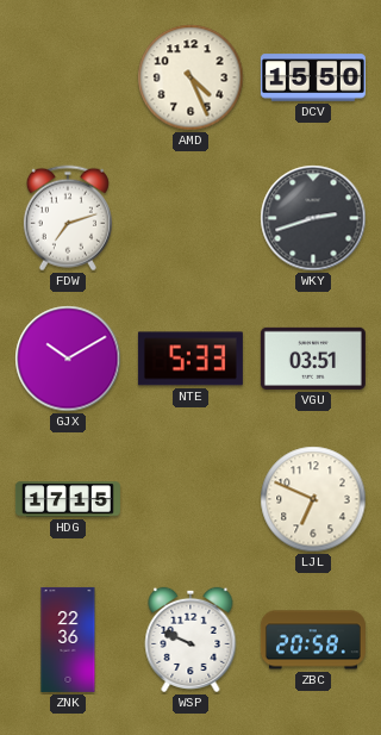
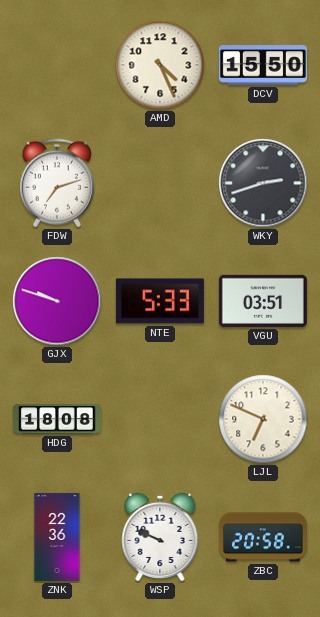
GJX: 10:10 -> 9:48 (57, 301)
HDG: 17:15 -> 18:08 (57, 419)
